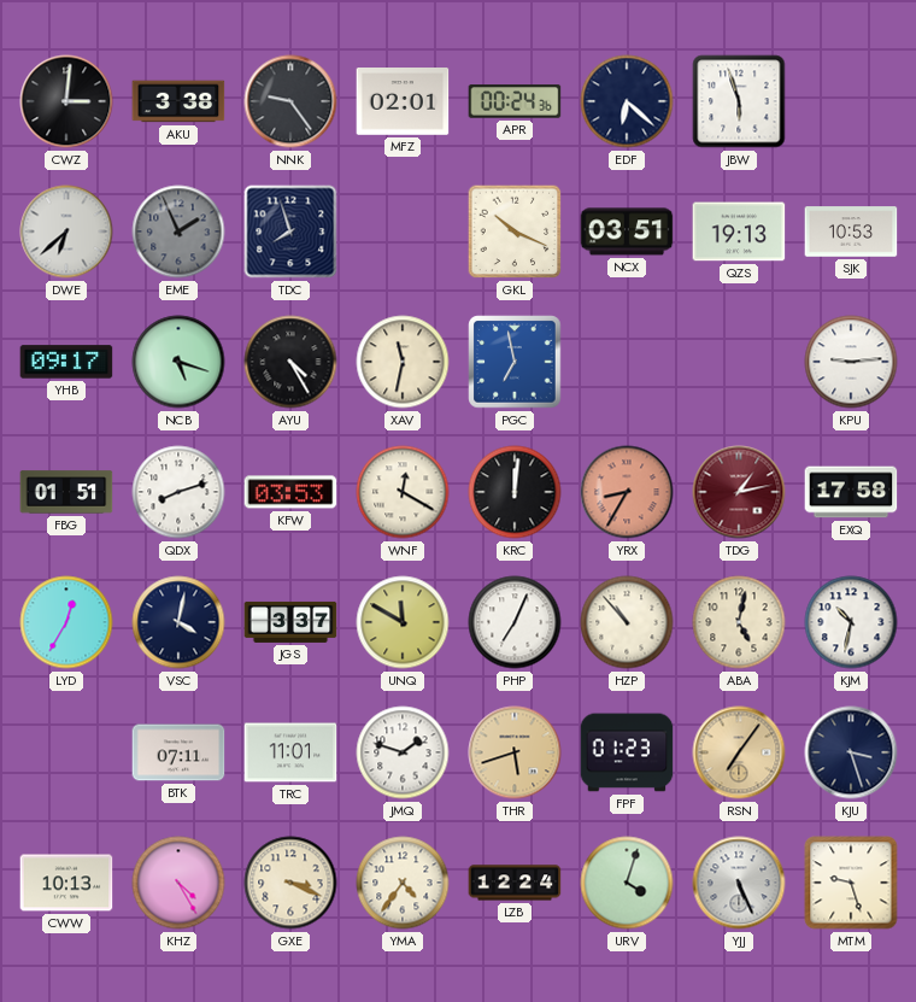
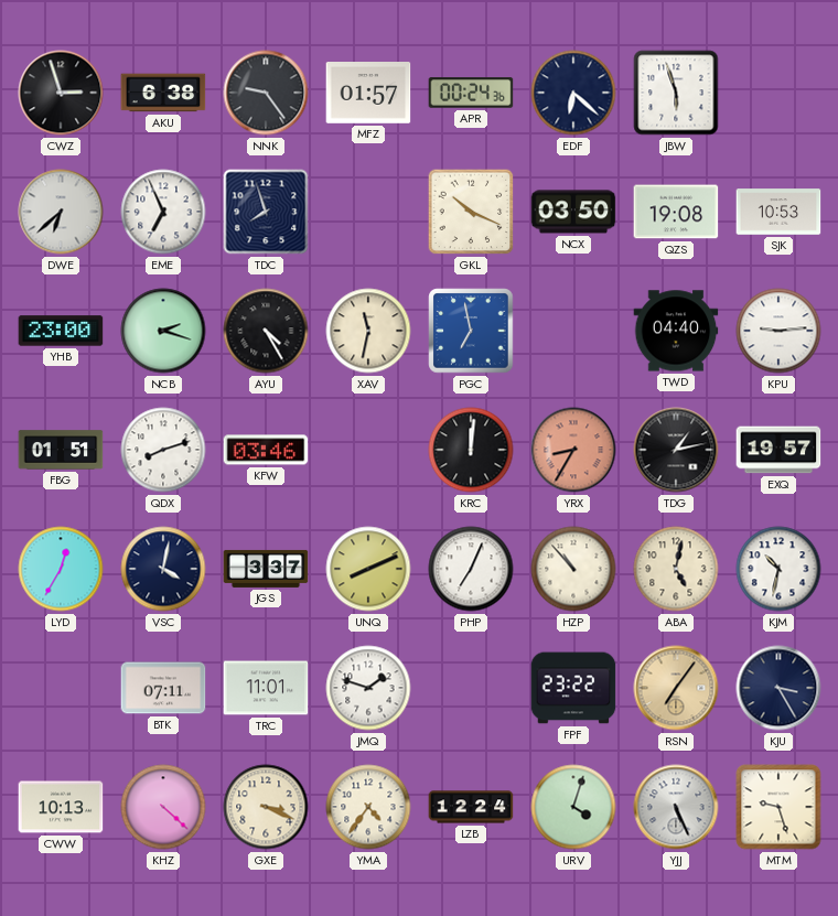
CWZ: 3:01 -> 2:57 (61, 93)
AKU: 3:38 -> 6:38 (163, 93)
MFZ: 02:01 -> 01:57 (368, 93)
EME: 1:56 -> 6:56 (163, 212)
EME dial: grey -> white (163, 212)
NCX: 03:51 -> 03:50 (573, 212)
QZS: 19:13 -> 19:08 (676, 212)
YHB: 09:17 -> 23:00 (61, 331)
NCB: 5:18 -> 2:18 (163, 331)
TWD: none -> 04:40 (676, 331)
KFW: 03:53 -> 03:46 (266, 450)
WNF: 12:20 -> none (403, 492)
TDG dial: burgundy -> black (676, 450)
EXQ: 17:58 -> 19:57 (778, 450)
UNQ: 11:50 -> 8:11 (368, 569)
THR: 5:42 -> none (515, 752)
FPF: 01:23 -> 23:22 (573, 688)
KJU: 3:27 -> 3:25 (778, 688)
KHZ: 4:25 -> 4:22 (163, 807)
